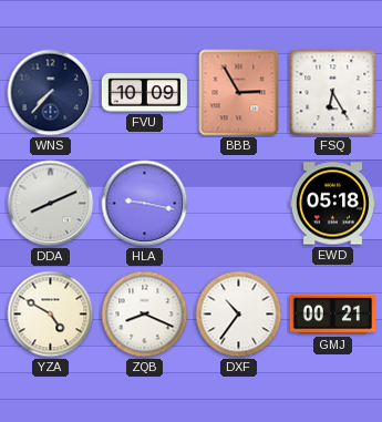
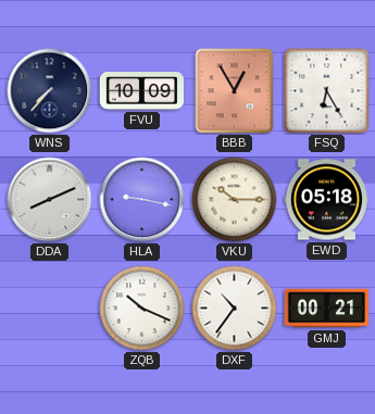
BBB: 2:55 -> 12:55 (235, 91)
VKU: none -> 10:15 (235, 200)
YZA: 4:50 -> none (51, 315)
ZQB: 8:19 -> 10:19 (142, 309)
